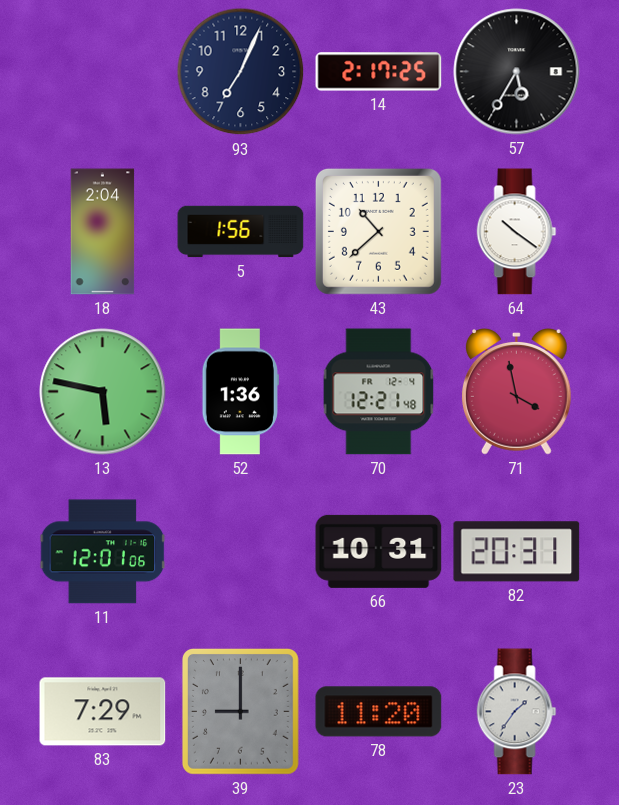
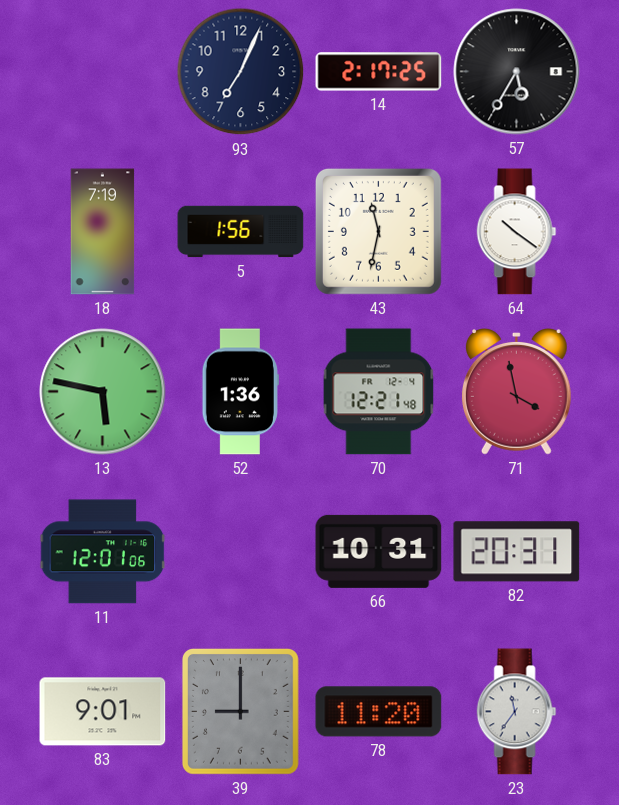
18: 2:04 -> 7:19 (103, 232)
43: 10:38 -> 11:32 (378, 231)
83: 7:29 -> 9:01 (103, 712)
23: 1:36 -> 11:36 (517, 712)
